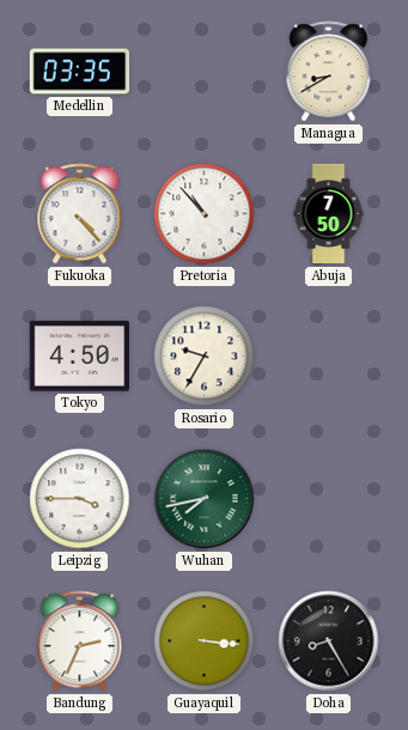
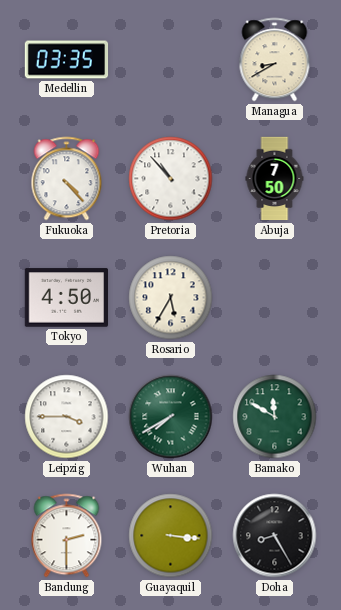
Rosario: 9:35 -> 5:35 (171, 298)
Wuhan: 7:43 -> 7:40 (171, 417)
Bamako: none -> 11:50 (275, 417)
Bandung: 2:34 -> 2:30 (67, 536)
